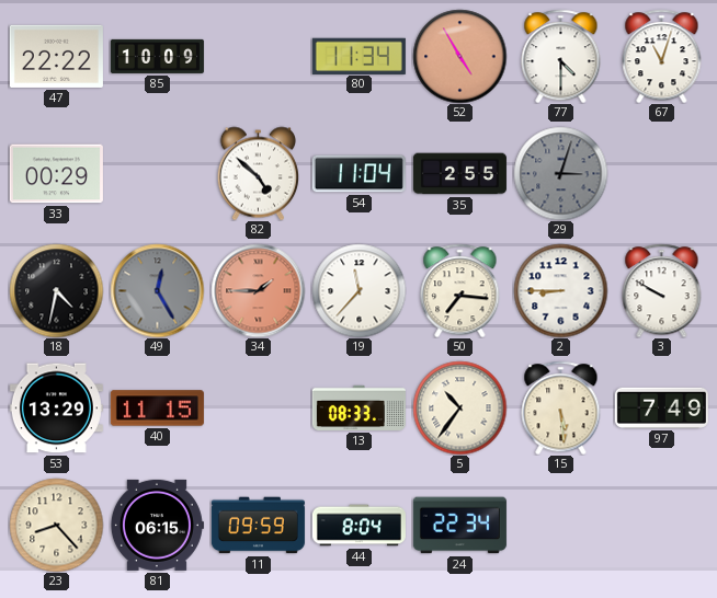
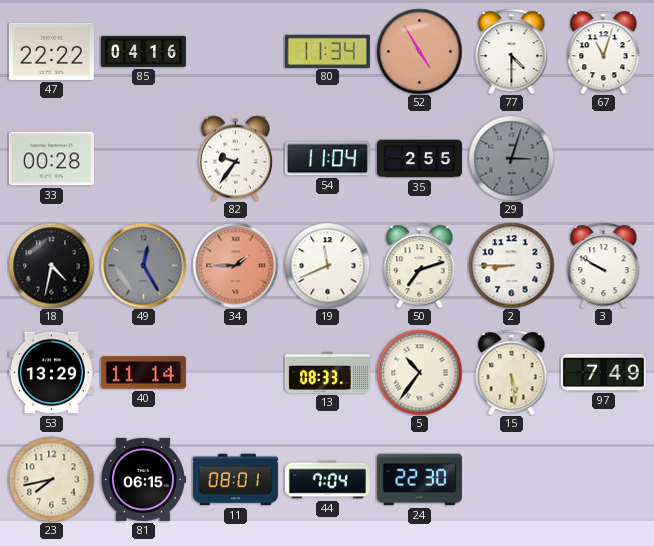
85: 10:09 -> 04:16 (143, 51)
33: 00:29 -> 00:28 (51, 159)
82: 4:52 -> 9:36 (236, 158)
19: 11:37 -> 11:41 (327, 265)
50: 7:16 -> 7:12 (420, 265)
40: 11:15 -> 11:14 (143, 373)
23: 8:23 -> 7:43 (51, 479)
11: 09:59 -> 08:01 (235, 480)
44: 8:04 -> 7:04 (327, 480)
24: 22:34 -> 22:30 (419, 480)
